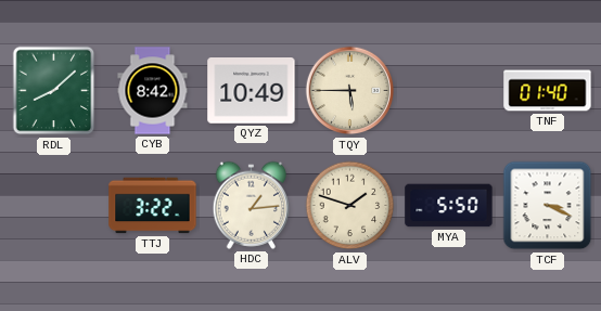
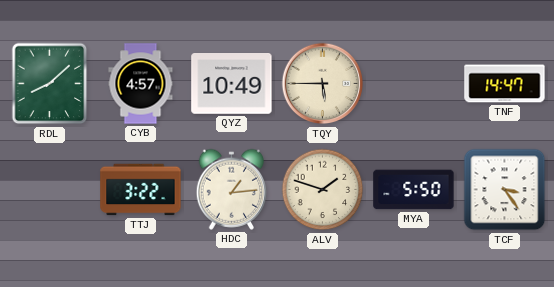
CYB: 8:42 -> 4:57 (141, 84)
TNF: 01:40 -> 14:47 (505, 84)
TCF: 3:19 -> 3:24 (505, 190)
